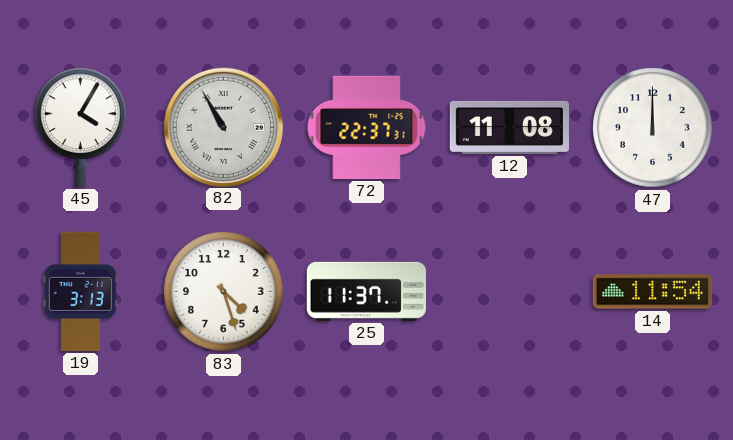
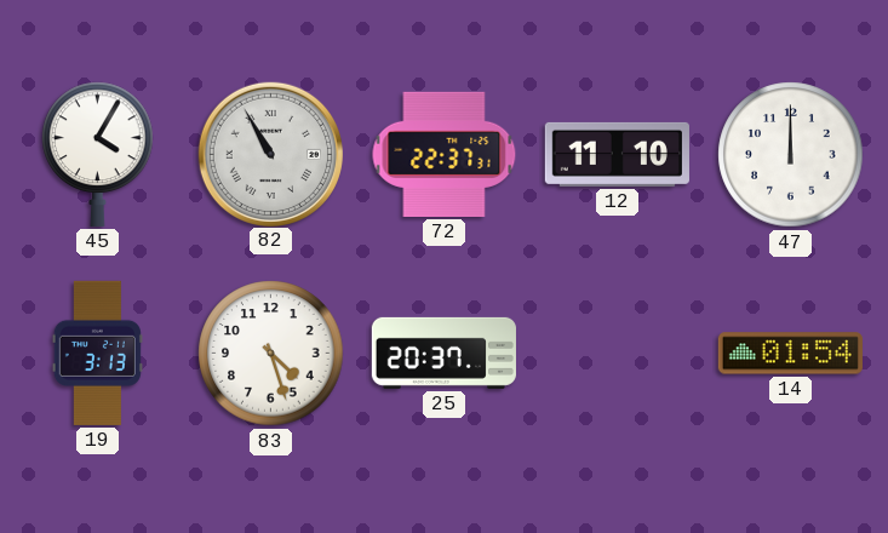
12: 11:08 -> 11:10 (617, 154)
25: 11:37 -> 20:37 (443, 353)
14: 11:54 -> 01:54 (790, 354)
